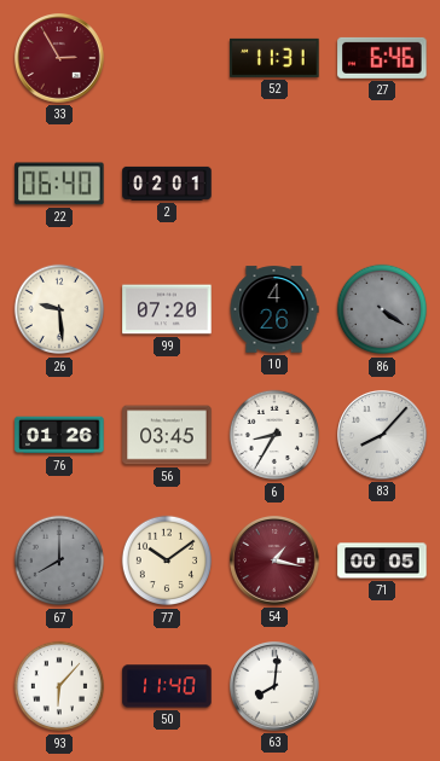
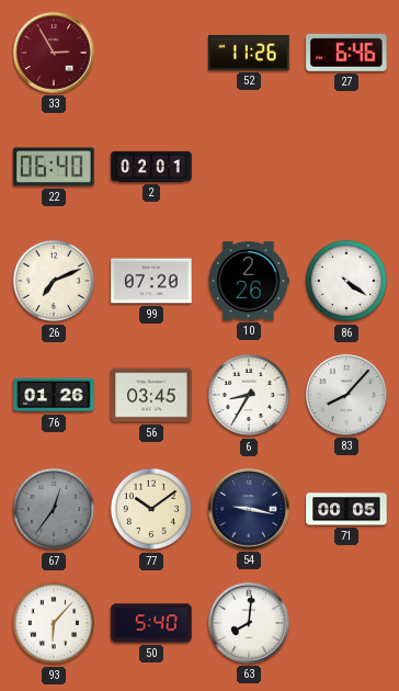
52: 11:31 -> 11:26 (249, 53)
26: 9:29 -> 7:11 (54, 281)
10: 4:26 -> 2:26 (249, 281)
86 dial: grey -> white (346, 281)
67: 8:00 -> 12:36 (54, 509)
54: 1:17 -> 9:17 (250, 510)
54 dial: burgundy -> navy (250, 510)
50: 11:40 -> 5:40 (151, 623)
